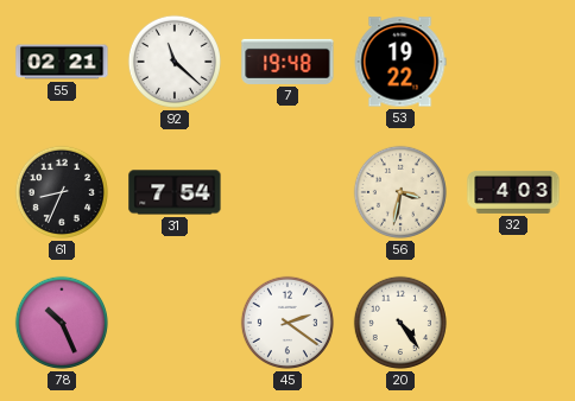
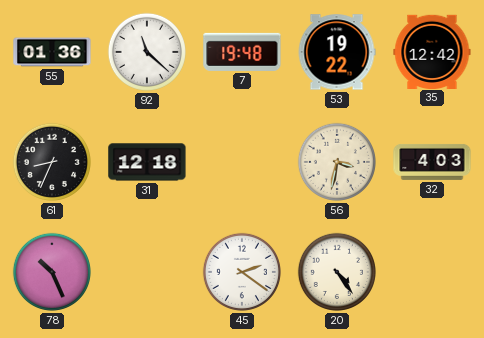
55: 02:21 -> 01:36 (52, 52)
35: none -> 12:42 (432, 51)
31: 7:54 -> 12:18 (147, 162)
